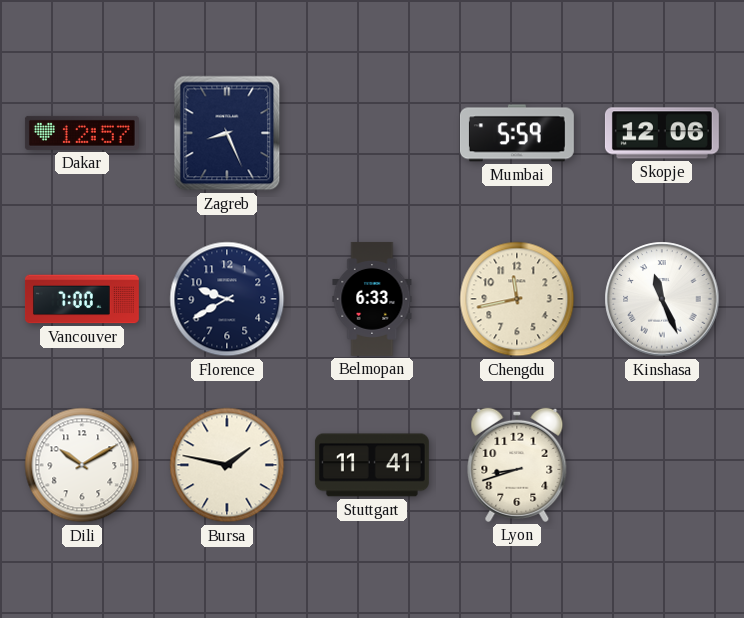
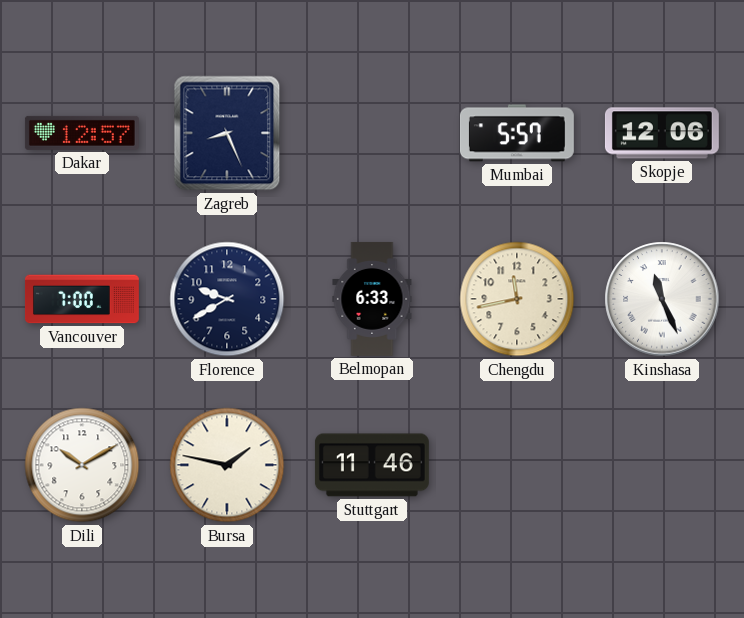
Mumbai: 5:59 -> 5:57 (517, 133)
Stuttgart: 11:41 -> 11:46 (372, 465)
Lyon: 8:42 -> none (517, 465)
